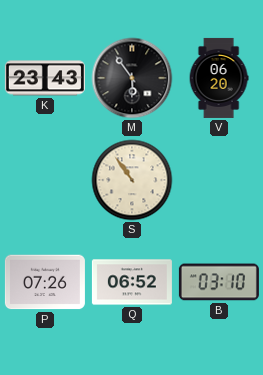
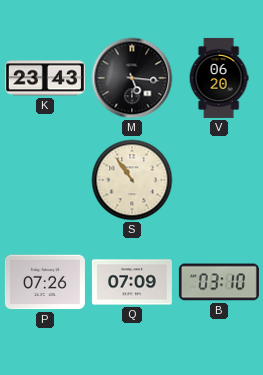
M: 5:54 -> 5:16 (132, 78)
Q: 06:52 -> 07:09 (132, 282)
